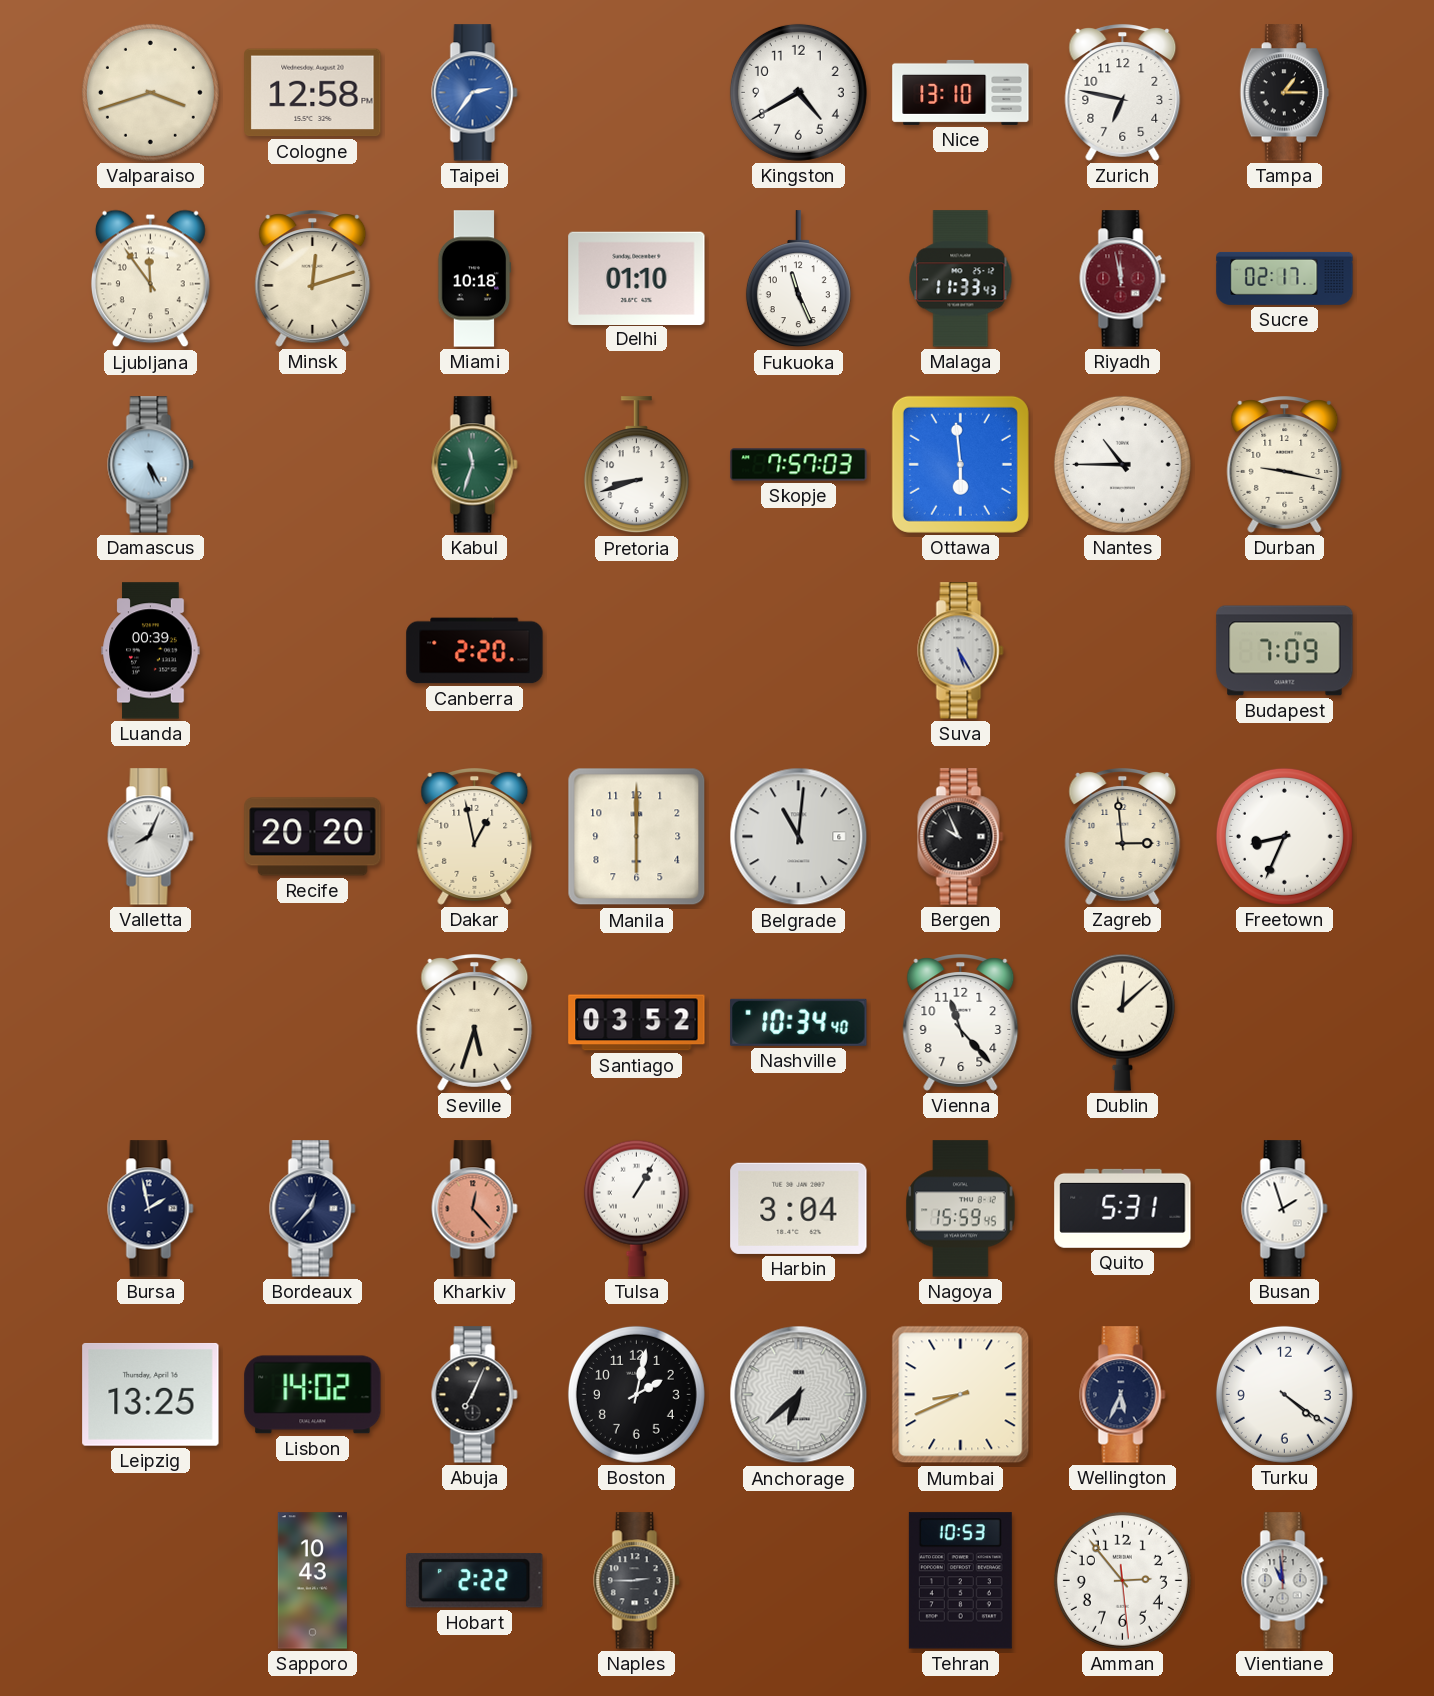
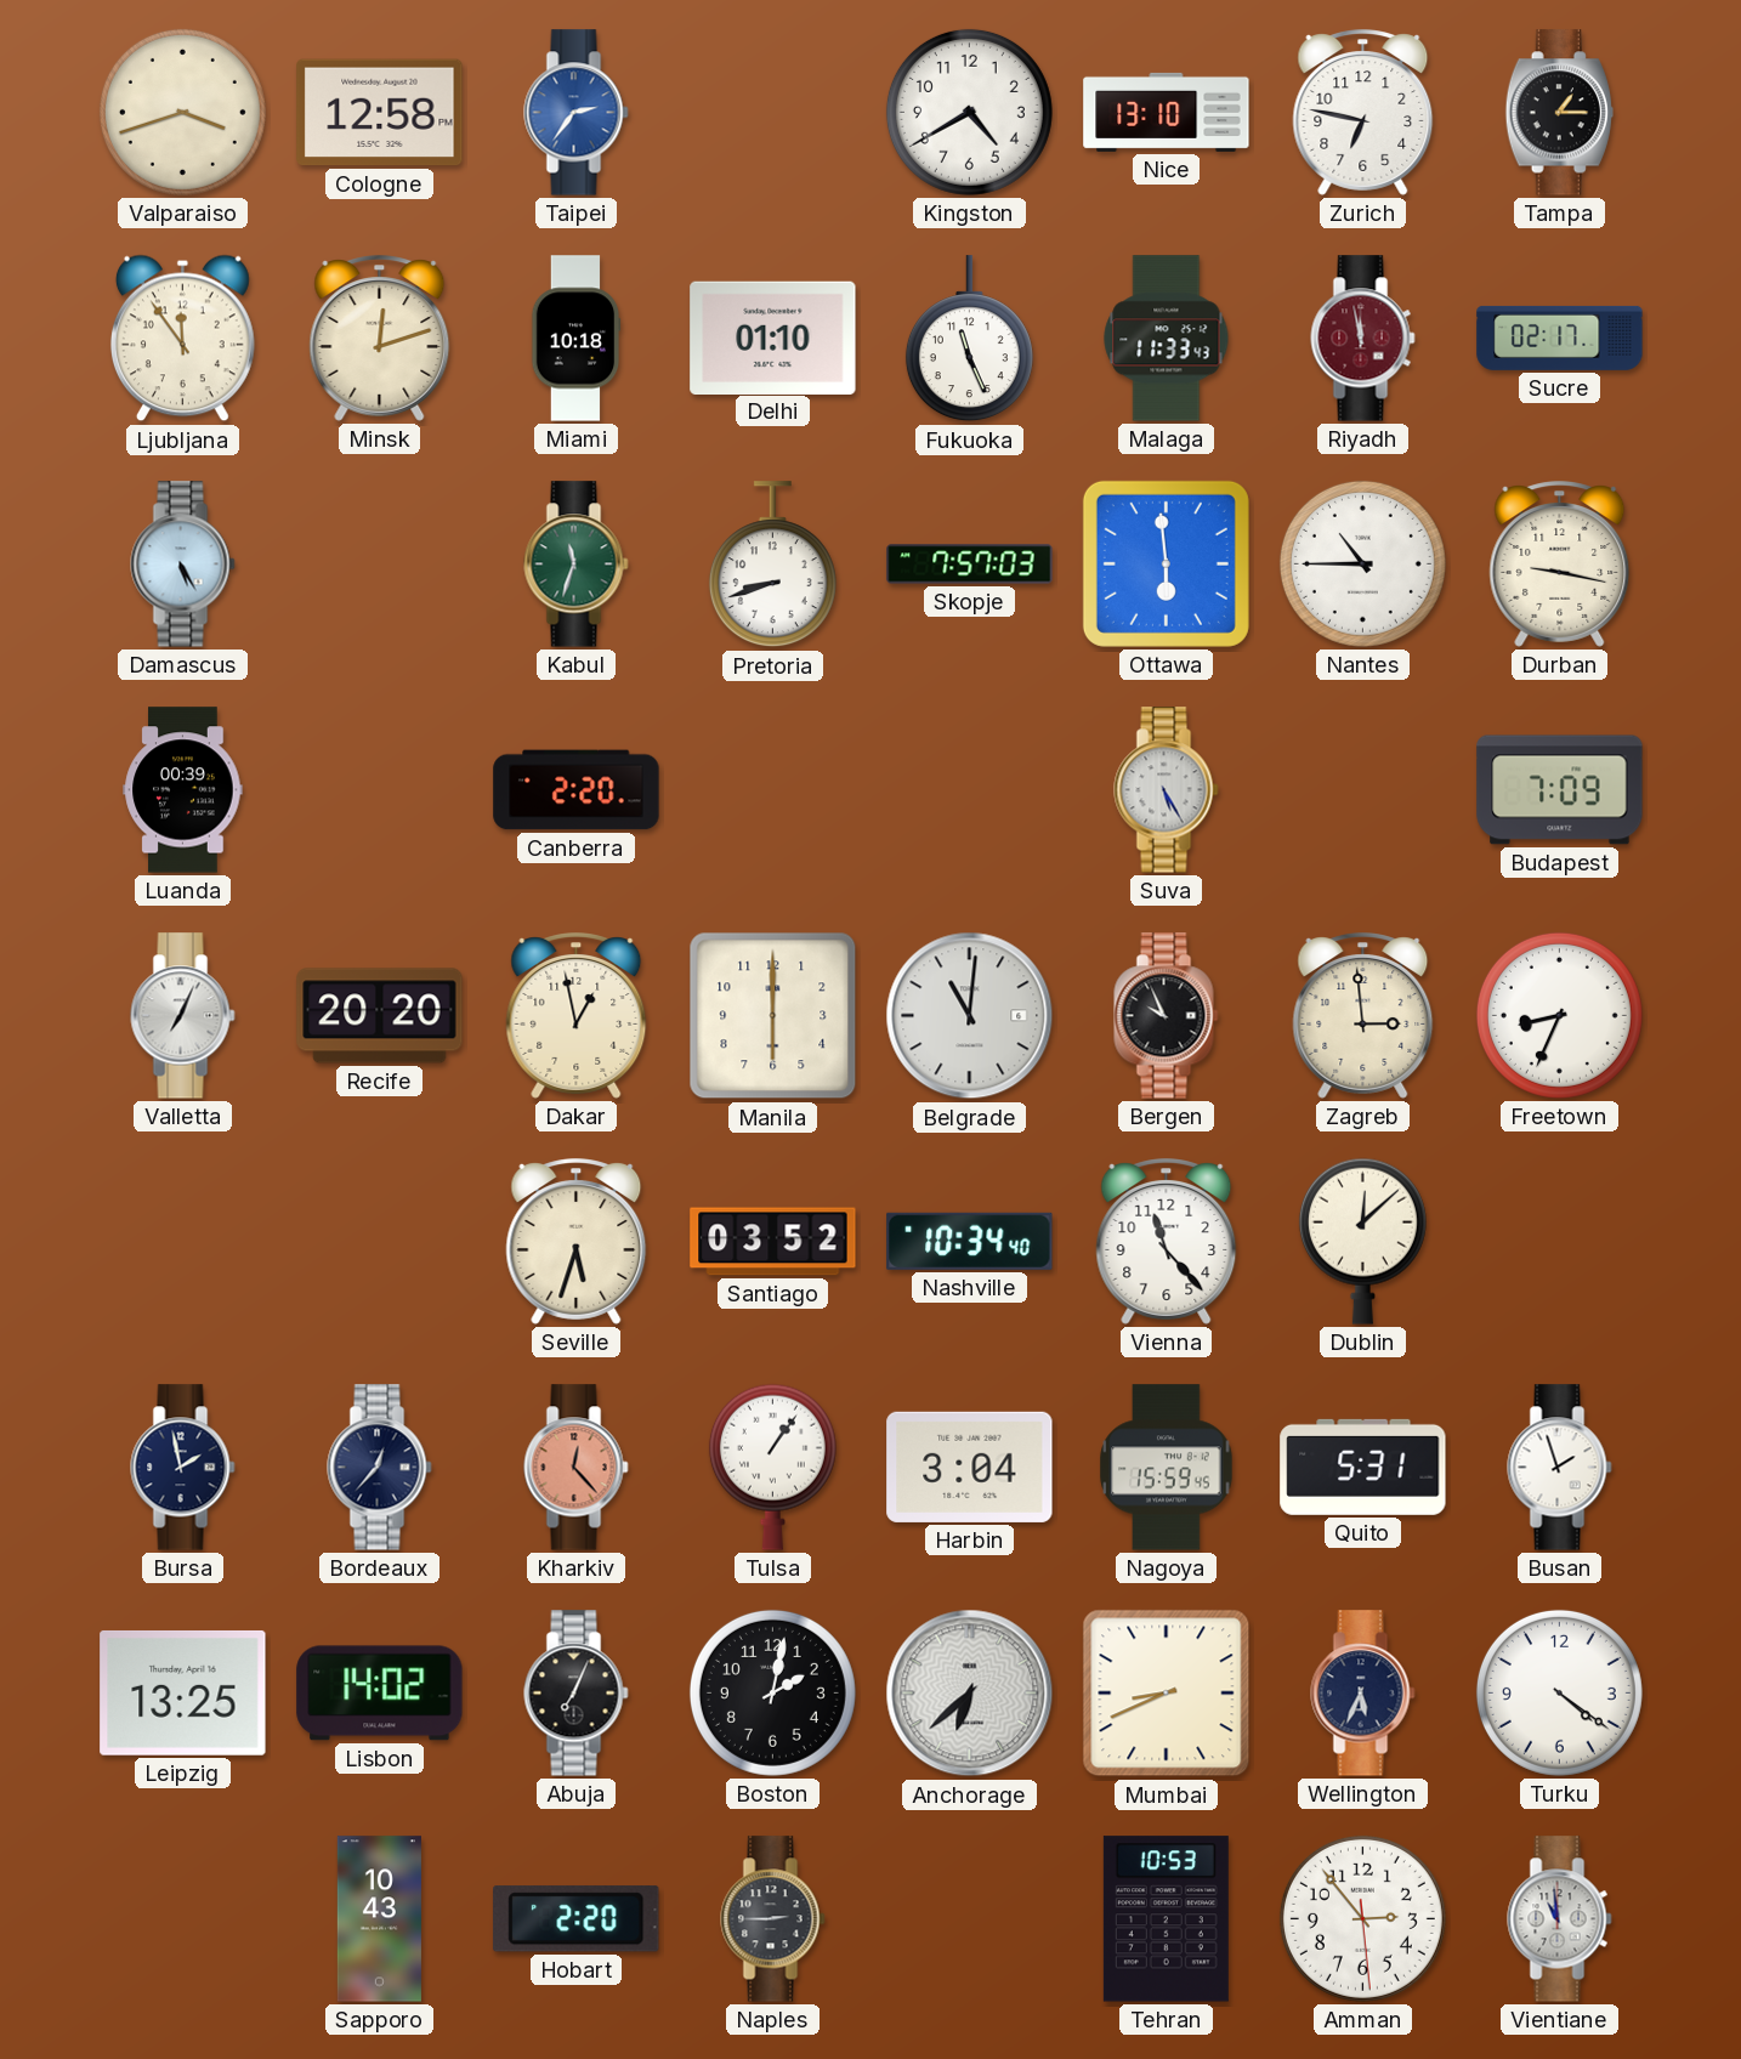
Valletta: 8:04 -> 7:04 (183, 1016)
Tulsa: 1:05 -> 1:06 (772, 1467)
Hobart: 2:22 -> 2:20 (577, 1919)
